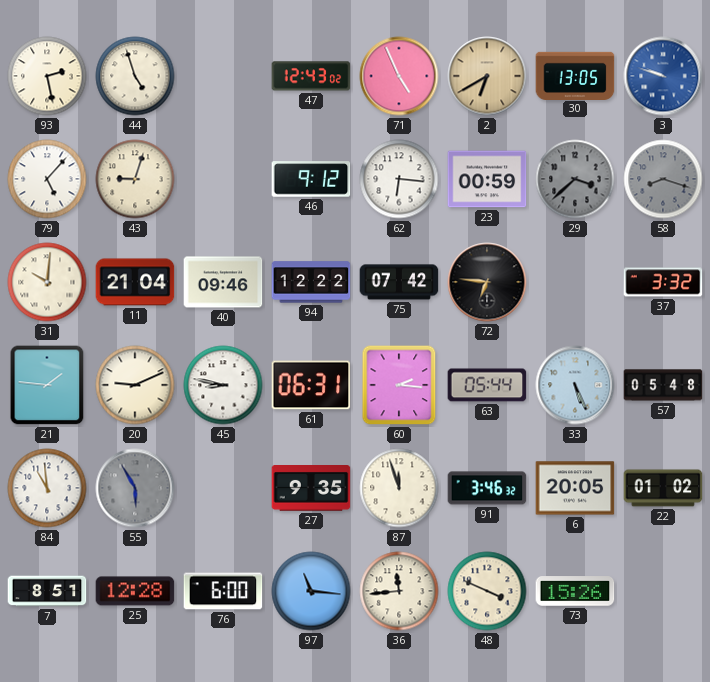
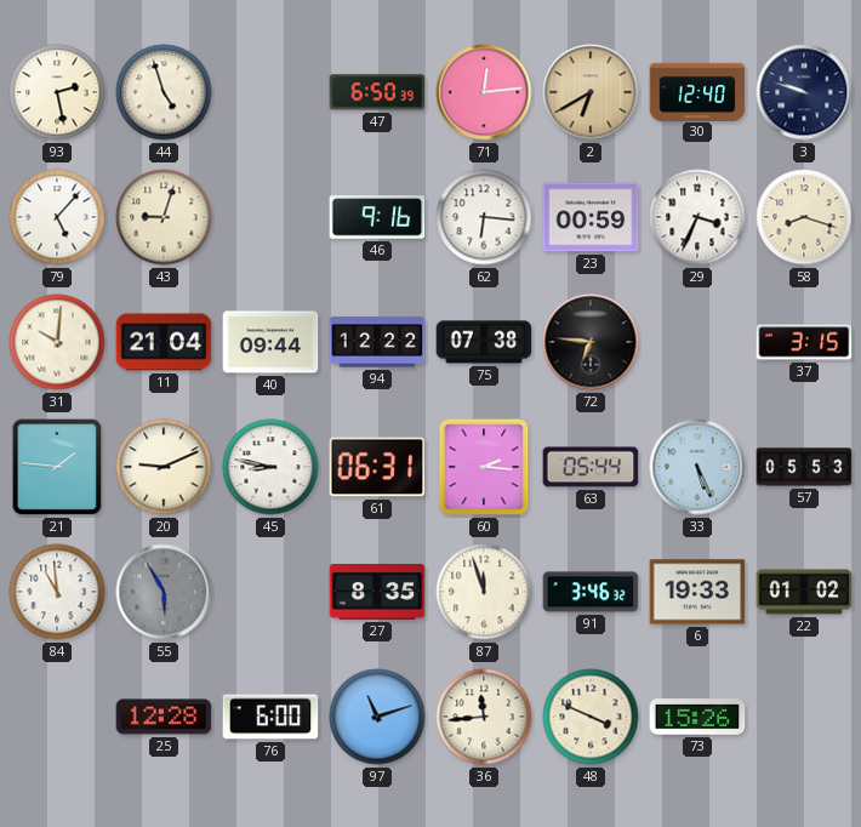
47: 12:43 -> 6:50 (377, 92)
71: 4:56 -> 12:14 (484, 92)
30: 13:05 -> 12:40 (697, 91)
3 dial: blue -> navy (804, 92)
46: 9:12 -> 9:16 (377, 217)
29: 3:38 -> 3:34 (697, 217)
29 dial: grey -> white (697, 217)
58 dial: grey -> cream (804, 217)
40: 09:46 -> 09:44 (270, 342)
75: 07:42 -> 07:38 (484, 342)
37: 3:32 -> 3:15 (804, 342)
57: 05:48 -> 05:53 (804, 467)
27: 9:35 -> 8:35 (377, 593)
6: 20:05 -> 19:33 (697, 592)
7: 8:51 -> none (47, 591)
97: 11:16 -> 11:12 (377, 717)
